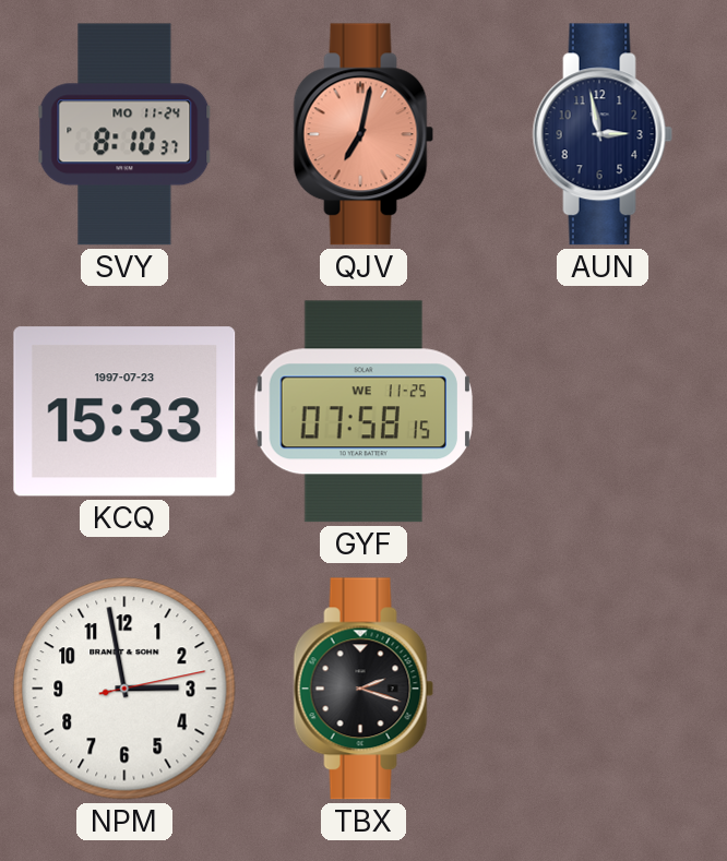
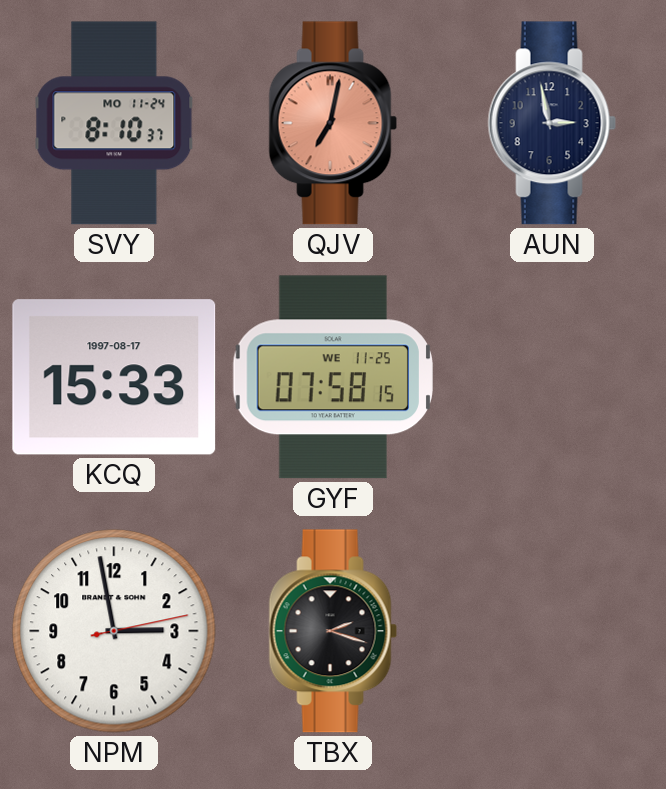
KCQ date: 1997-07-23 -> 1997-08-17 (114, 377)
